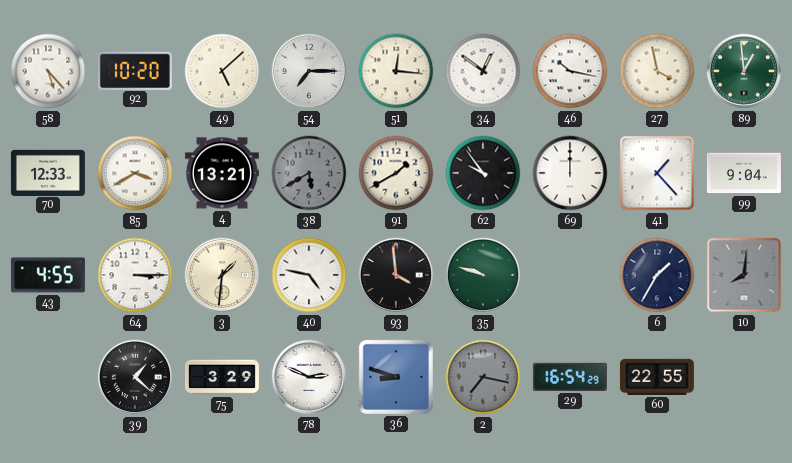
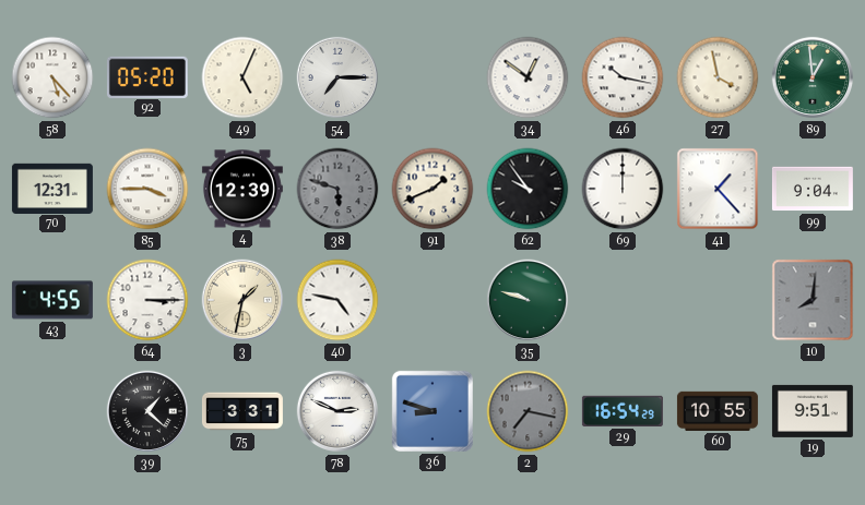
92: 10:20 -> 05:20 (147, 76)
49: 5:08 -> 5:04 (242, 77)
51: 12:16 -> none (396, 71)
70: 12:33 -> 12:31 (52, 188)
85: 3:40 -> 3:45 (147, 189)
4: 13:21 -> 12:39 (242, 189)
38: 5:40 -> 5:48 (337, 189)
91: 1:40 -> 1:41 (432, 189)
3: 1:31 -> 1:32 (242, 300)
93: 3:59 -> none (396, 275)
6: 1:35 -> none (657, 275)
75: 3:29 -> 3:31 (242, 411)
60: 22:55 -> 10:55 (718, 411)
19: none -> 9:51 (813, 411)
